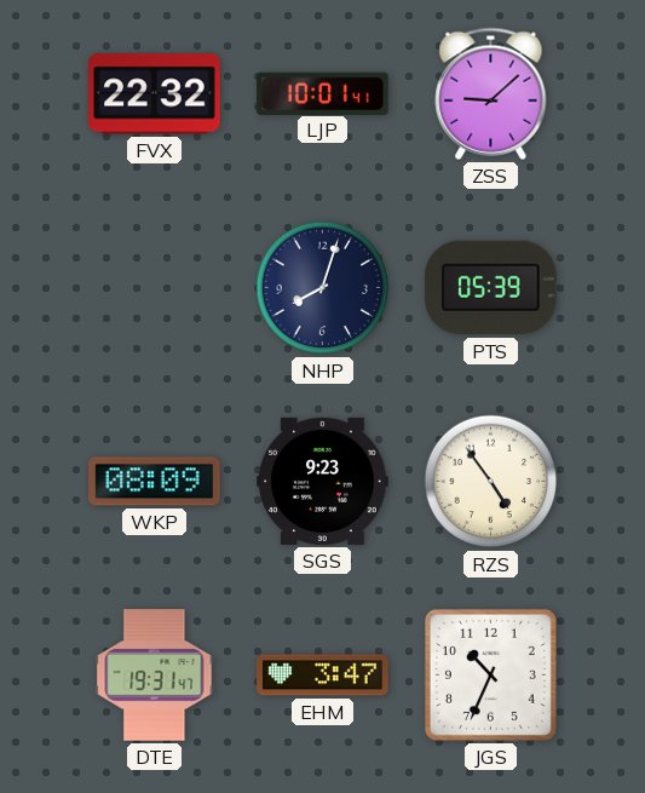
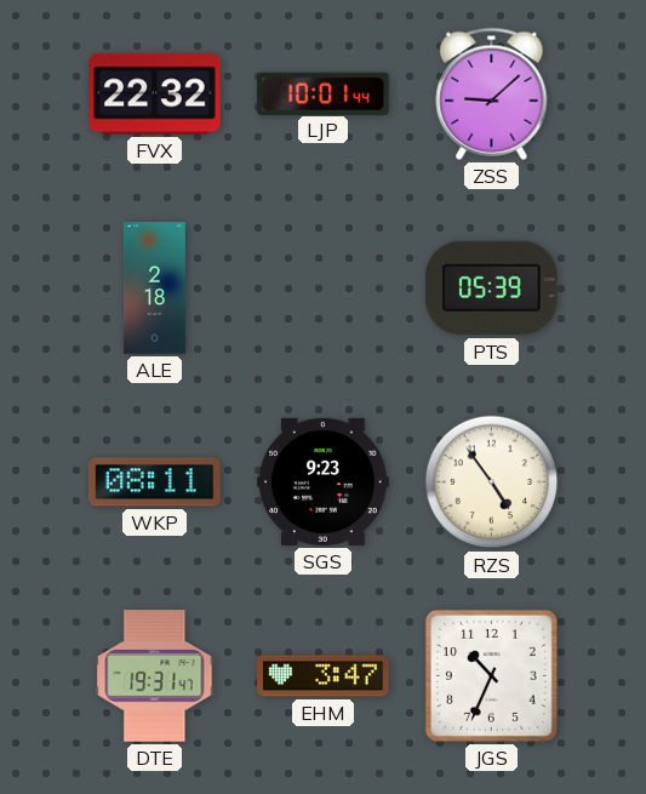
LJP: 10:01:41 -> 10:01:44 (324, 93)
ALE: none -> 2:18 (154, 289)
NHP: 8:03 -> none (323, 288)
WKP: 08:09 -> 08:11 (155, 482)
